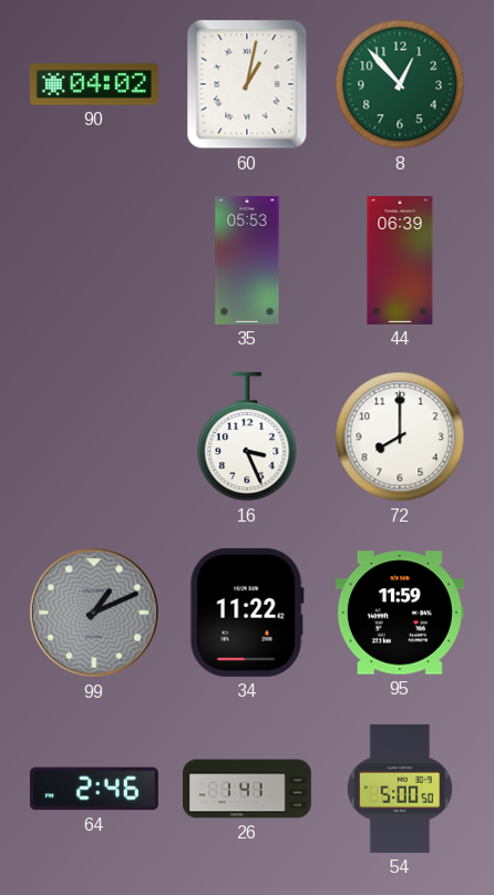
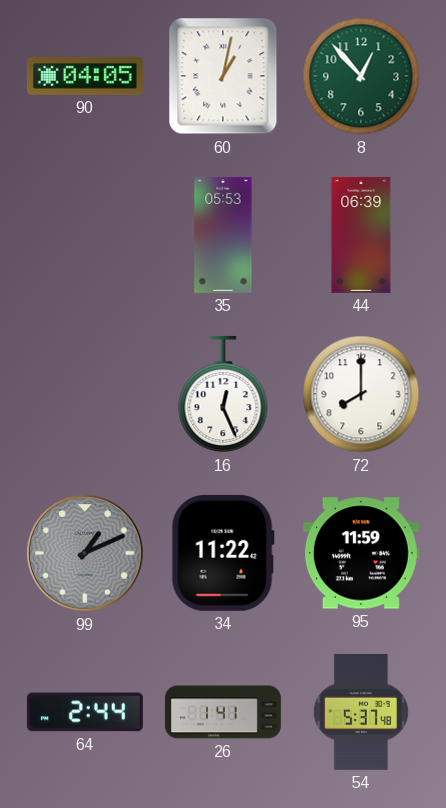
90: 04:02 -> 04:05 (85, 76)
16: 3:26 -> 12:26 (223, 394)
64: 2:46 -> 2:44 (85, 712)
54: 5:00 -> 5:37 (361, 712)
